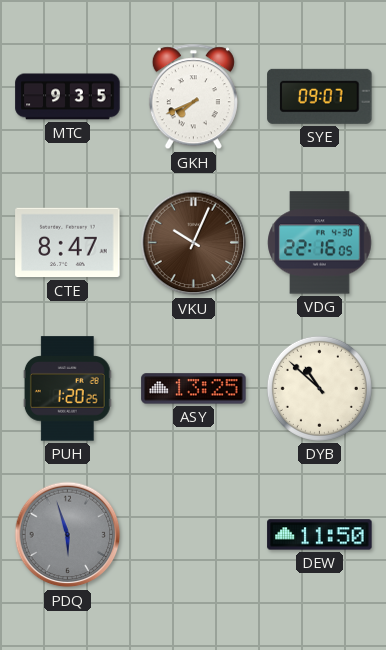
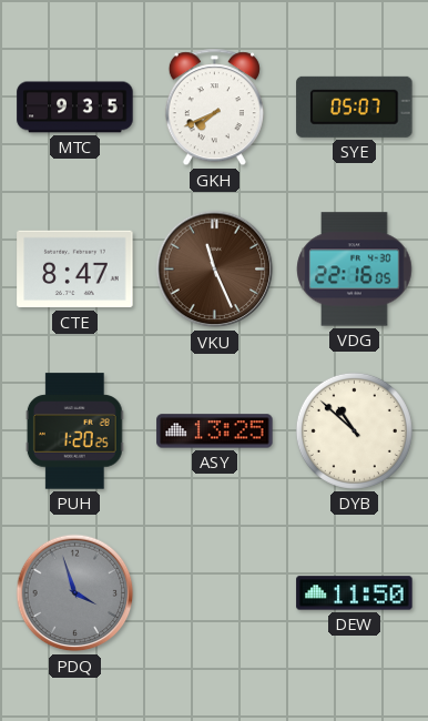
SYE: 09:07 -> 05:07 (355, 106)
VKU: 10:04 -> 11:26 (215, 270)
PDQ: 5:57 -> 3:57 (75, 593)
